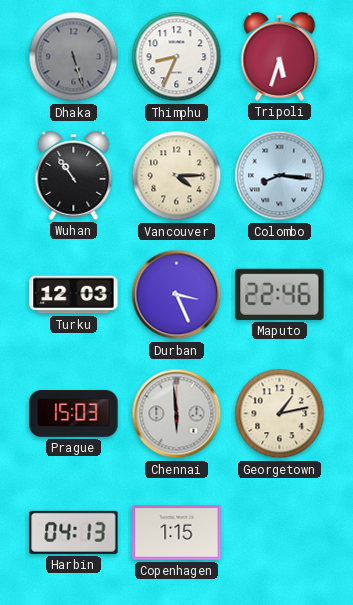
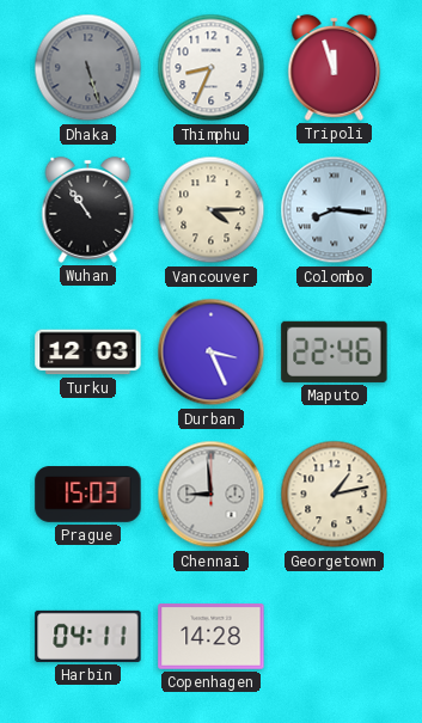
Tripoli: 5:33 -> 11:57 (335, 67)
Chennai: 5:59 -> 8:59 (212, 495)
Harbin: 04:13 -> 04:11 (88, 636)
Copenhagen: 1:15 -> 14:28 (212, 637)
